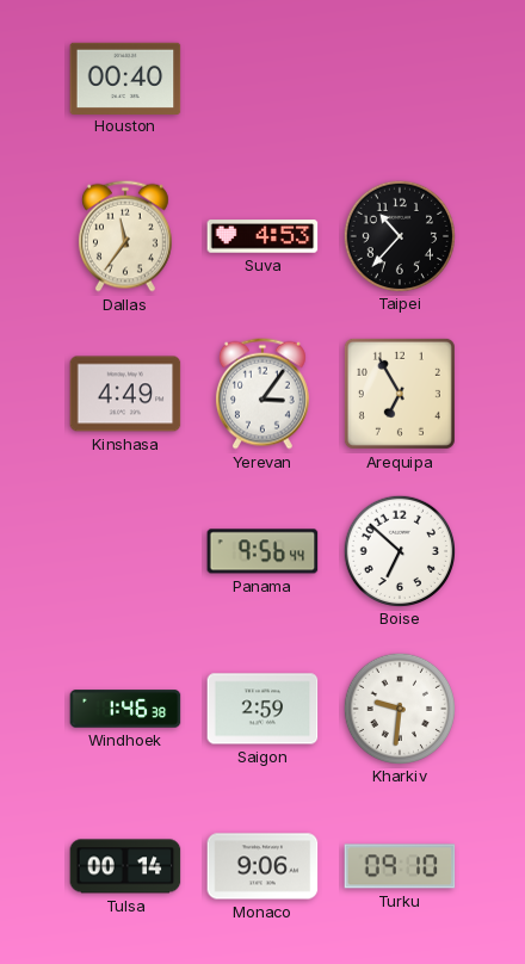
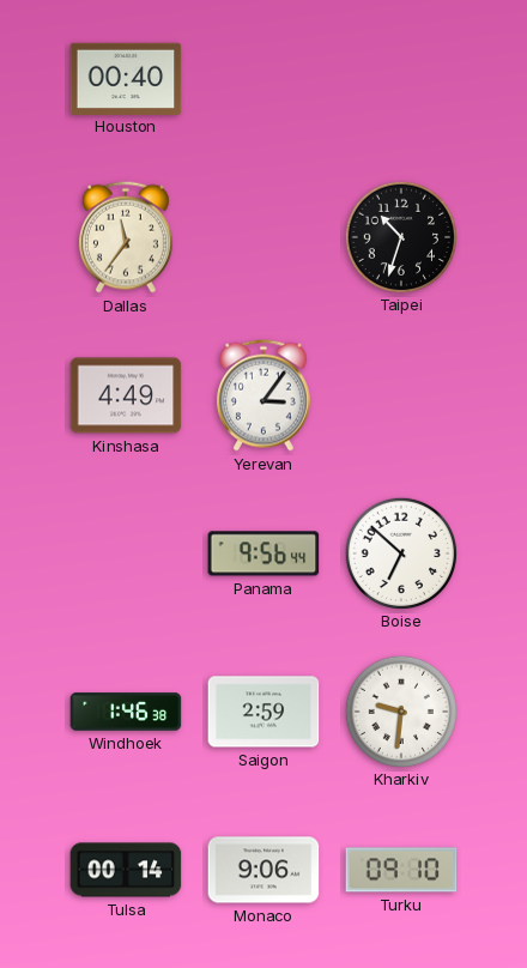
Suva: 4:53 -> none (262, 236)
Taipei: 10:37 -> 10:33 (400, 236)
Arequipa: 6:55 -> none (400, 394)
